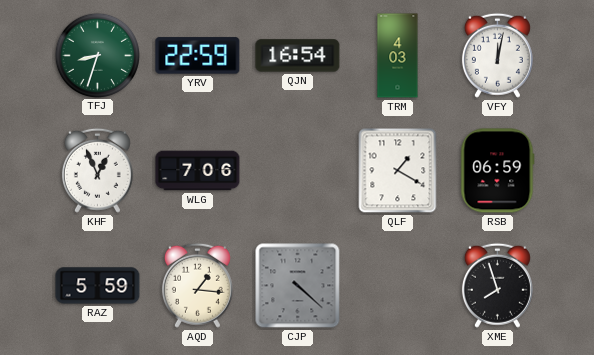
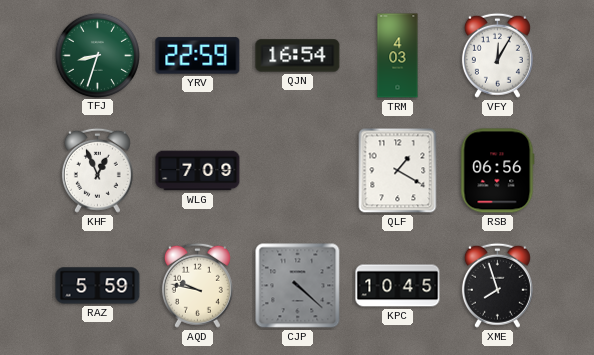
VFY: 12:02 -> 12:05 (497, 55)
WLG: 7:06 -> 7:09 (198, 171)
RSB: 06:59 -> 06:56 (498, 171)
AQD: 1:16 -> 9:47 (197, 285)
KPC: none -> 10:45 (398, 286)
